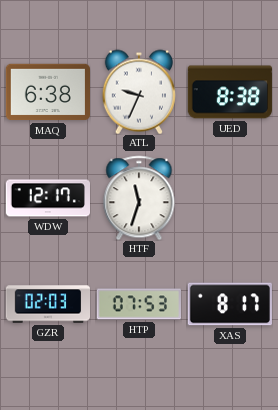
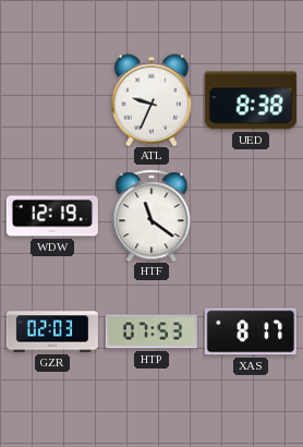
MAQ: 6:38 -> none (47, 92)
WDW: 12:17 -> 12:19 (51, 216)
HTF: 11:33 -> 11:21 (152, 216)
